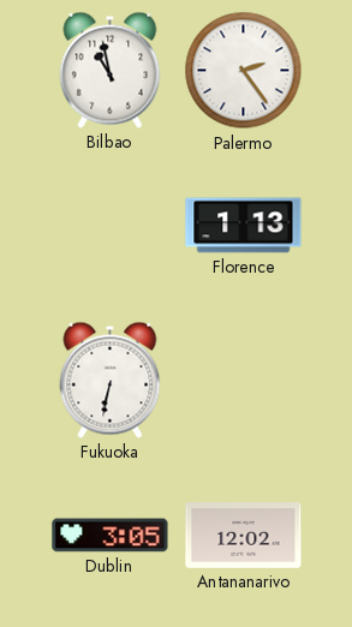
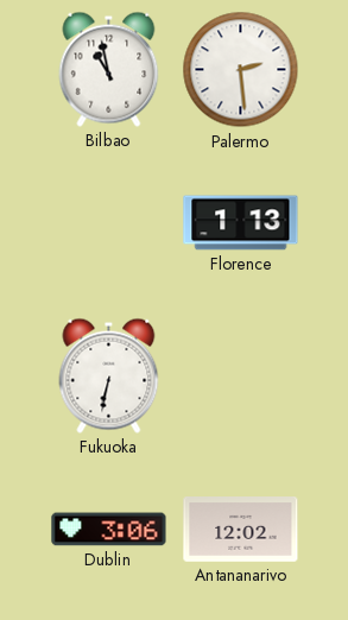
Palermo: 2:24 -> 2:29 (241, 70)
Dublin: 3:05 -> 3:06 (109, 530)
